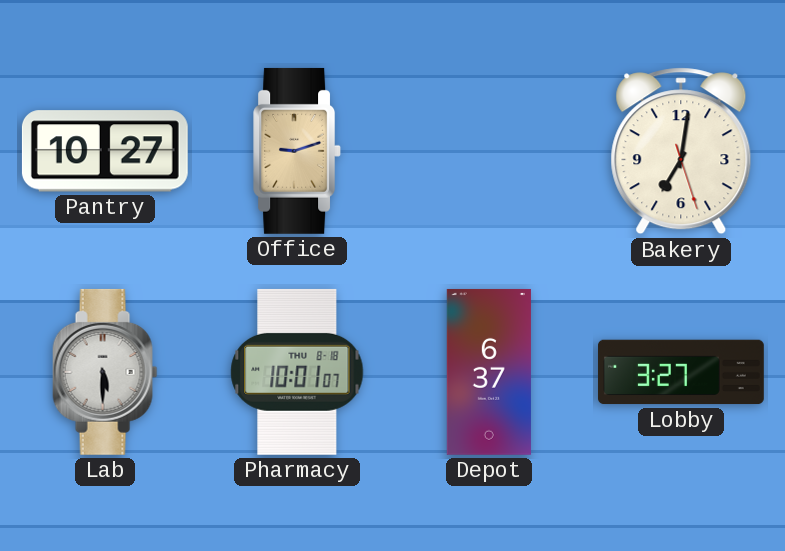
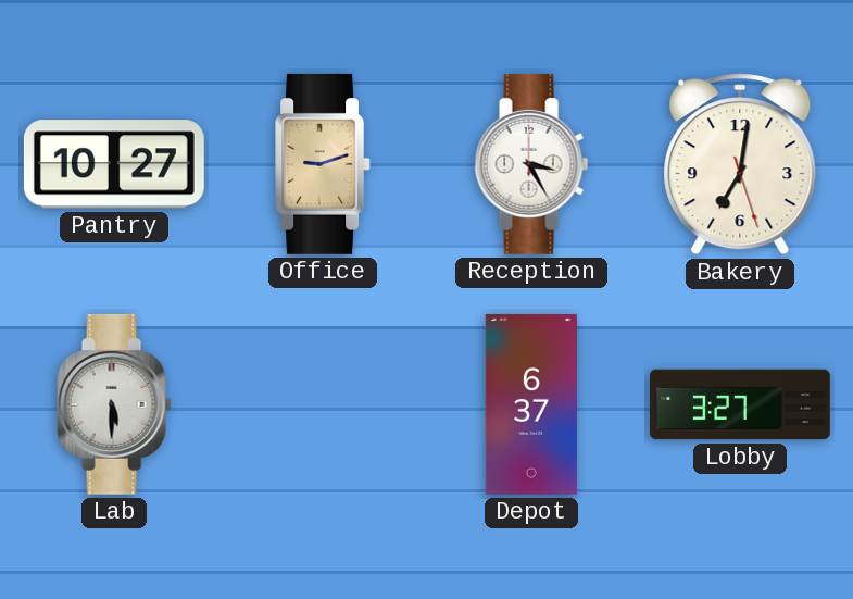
Reception: none -> 3:25 (531, 164)
Pharmacy: 10:01 -> none (297, 372)
